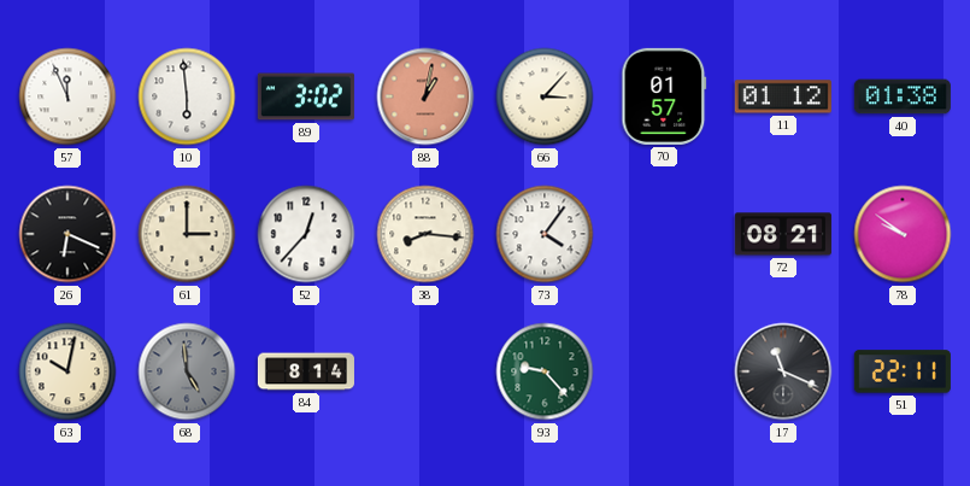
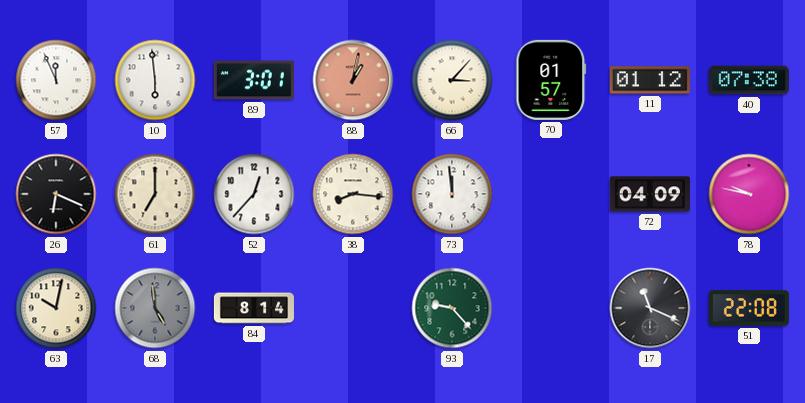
89: 3:02 -> 3:01 (254, 80)
40: 01:38 -> 07:38 (749, 80)
61: 3:00 -> 7:00 (155, 194)
73: 4:06 -> 11:59 (452, 194)
72: 08:21 -> 04:09 (650, 194)
78: 9:51 -> 9:47 (749, 194)
51: 22:11 -> 22:08 (749, 308)
